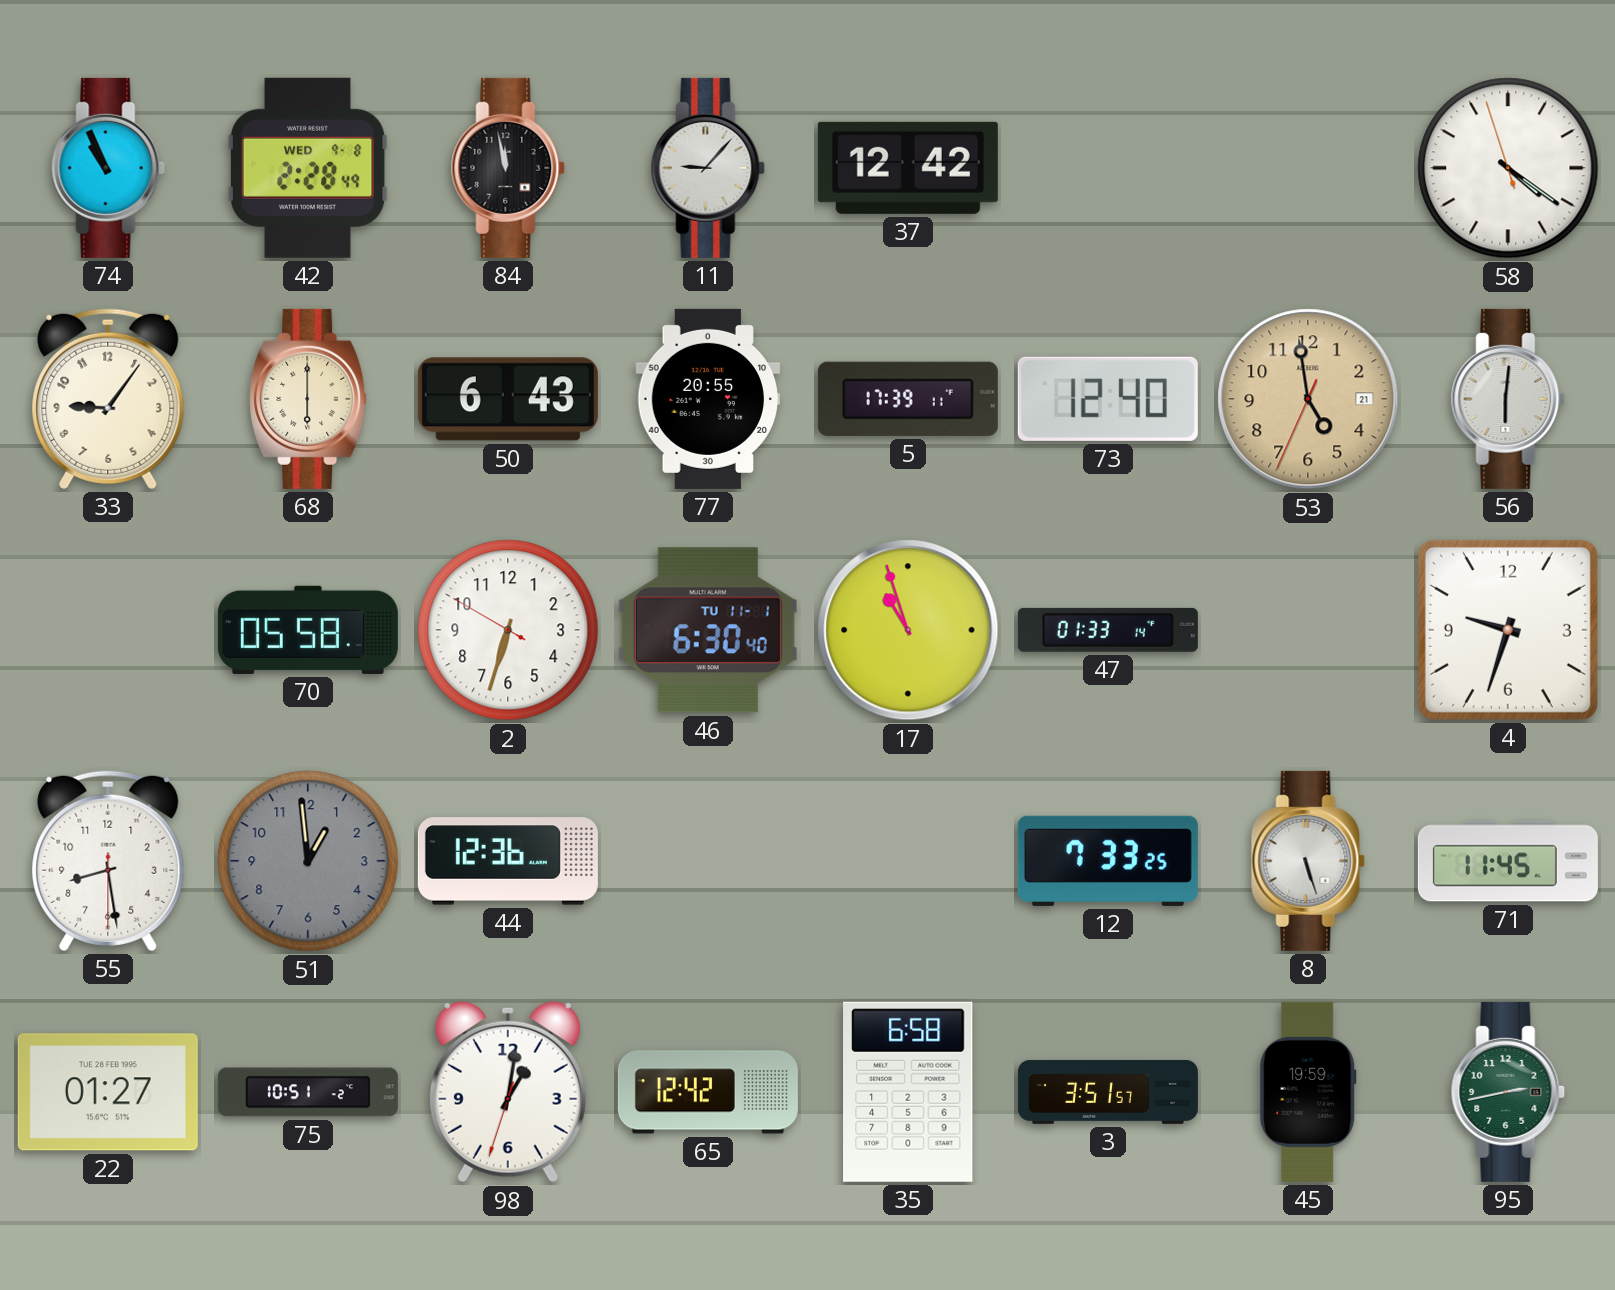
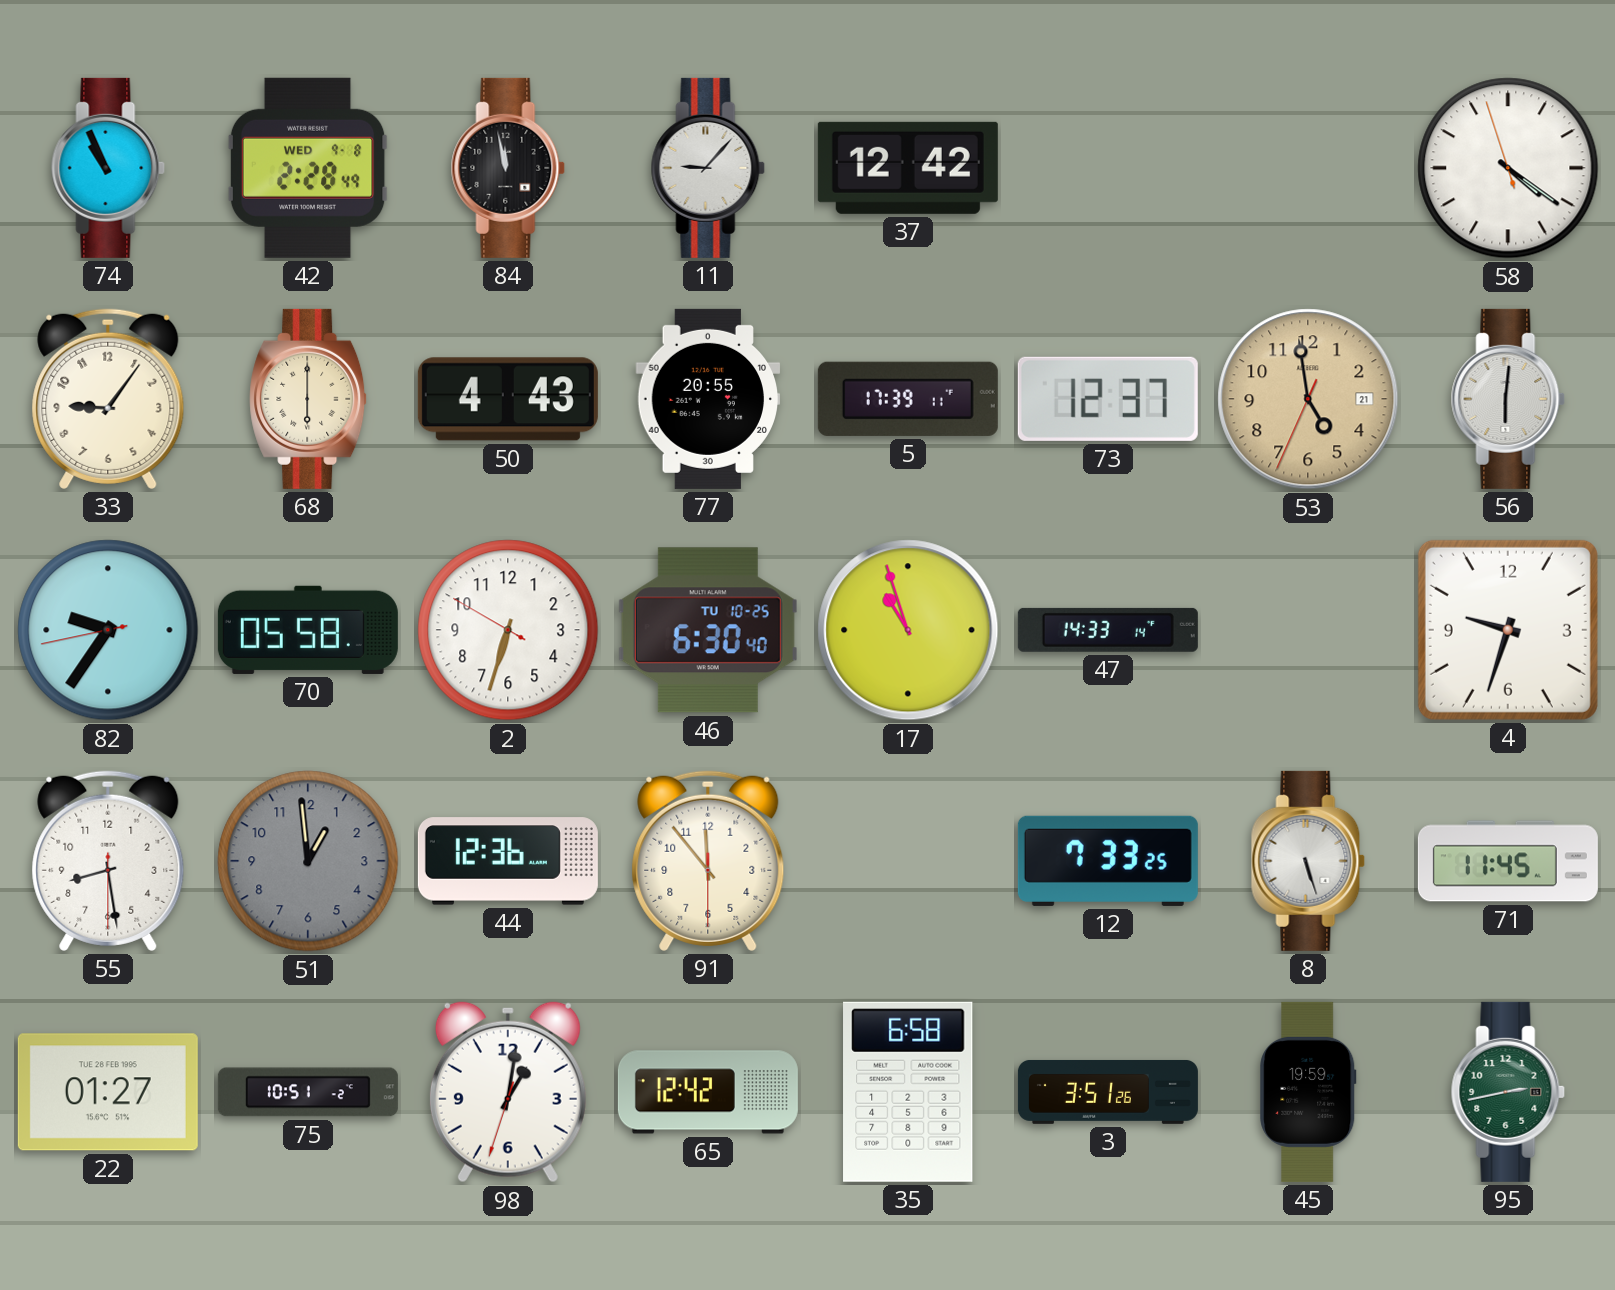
50: 6:43 -> 4:43 (508, 399)
73: 12:40 -> 12:37 (1108, 399)
82: none -> 9:35 (108, 630)
46 date: TU 11-1 -> TU 10-25 (708, 630)
47: 01:33 -> 14:33 (1108, 630)
91: none -> 11:53 (708, 861)
3: 3:51:57 -> 3:51:26 (1108, 1092)
